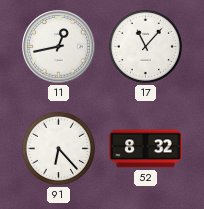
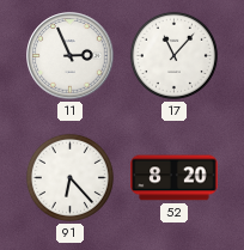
11: 12:43 -> 2:56 (71, 56)
52: 8:32 -> 8:20 (175, 178)
